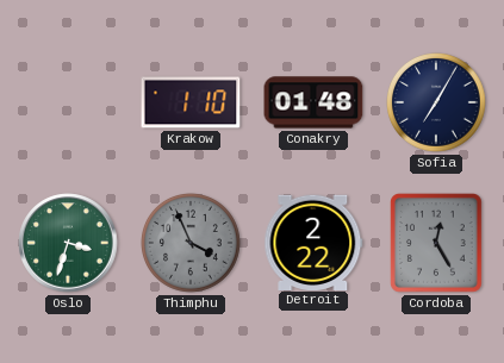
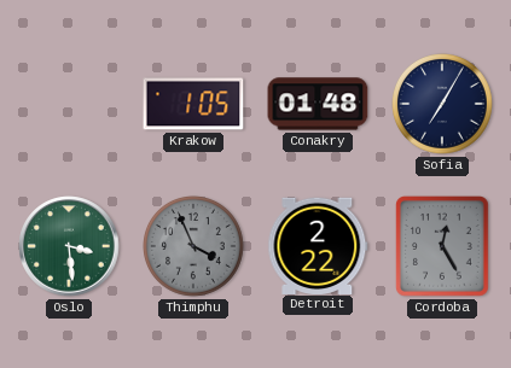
Krakow: 1:10 -> 1:05 (193, 104)
Oslo: 3:33 -> 3:29 (69, 246)
